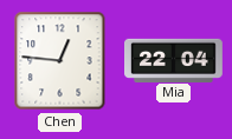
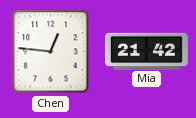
Mia: 22:04 -> 21:42 (147, 51)
